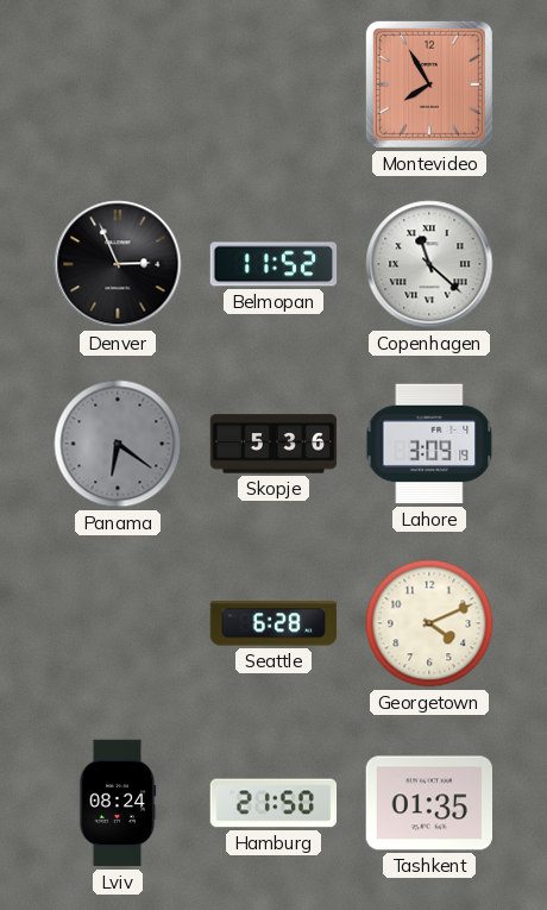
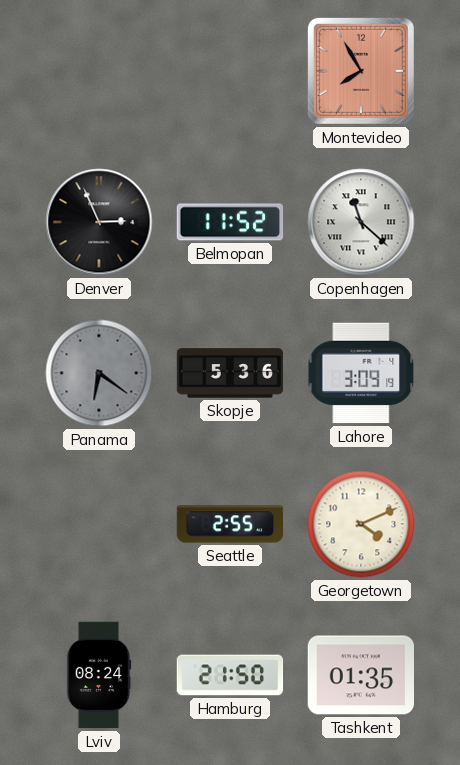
Seattle: 6:28 -> 2:55 (230, 524)
